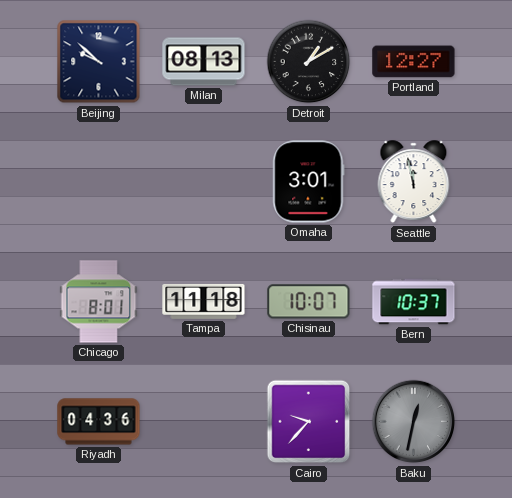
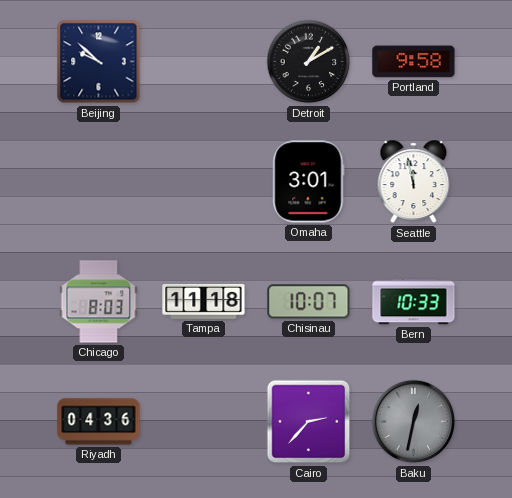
Milan: 08:13 -> none (204, 62)
Portland: 12:27 -> 9:58 (414, 62)
Chicago: 8:01 -> 8:03 (99, 302)
Bern: 10:37 -> 10:33 (414, 302)
Cairo: 9:37 -> 2:37 (309, 422)
